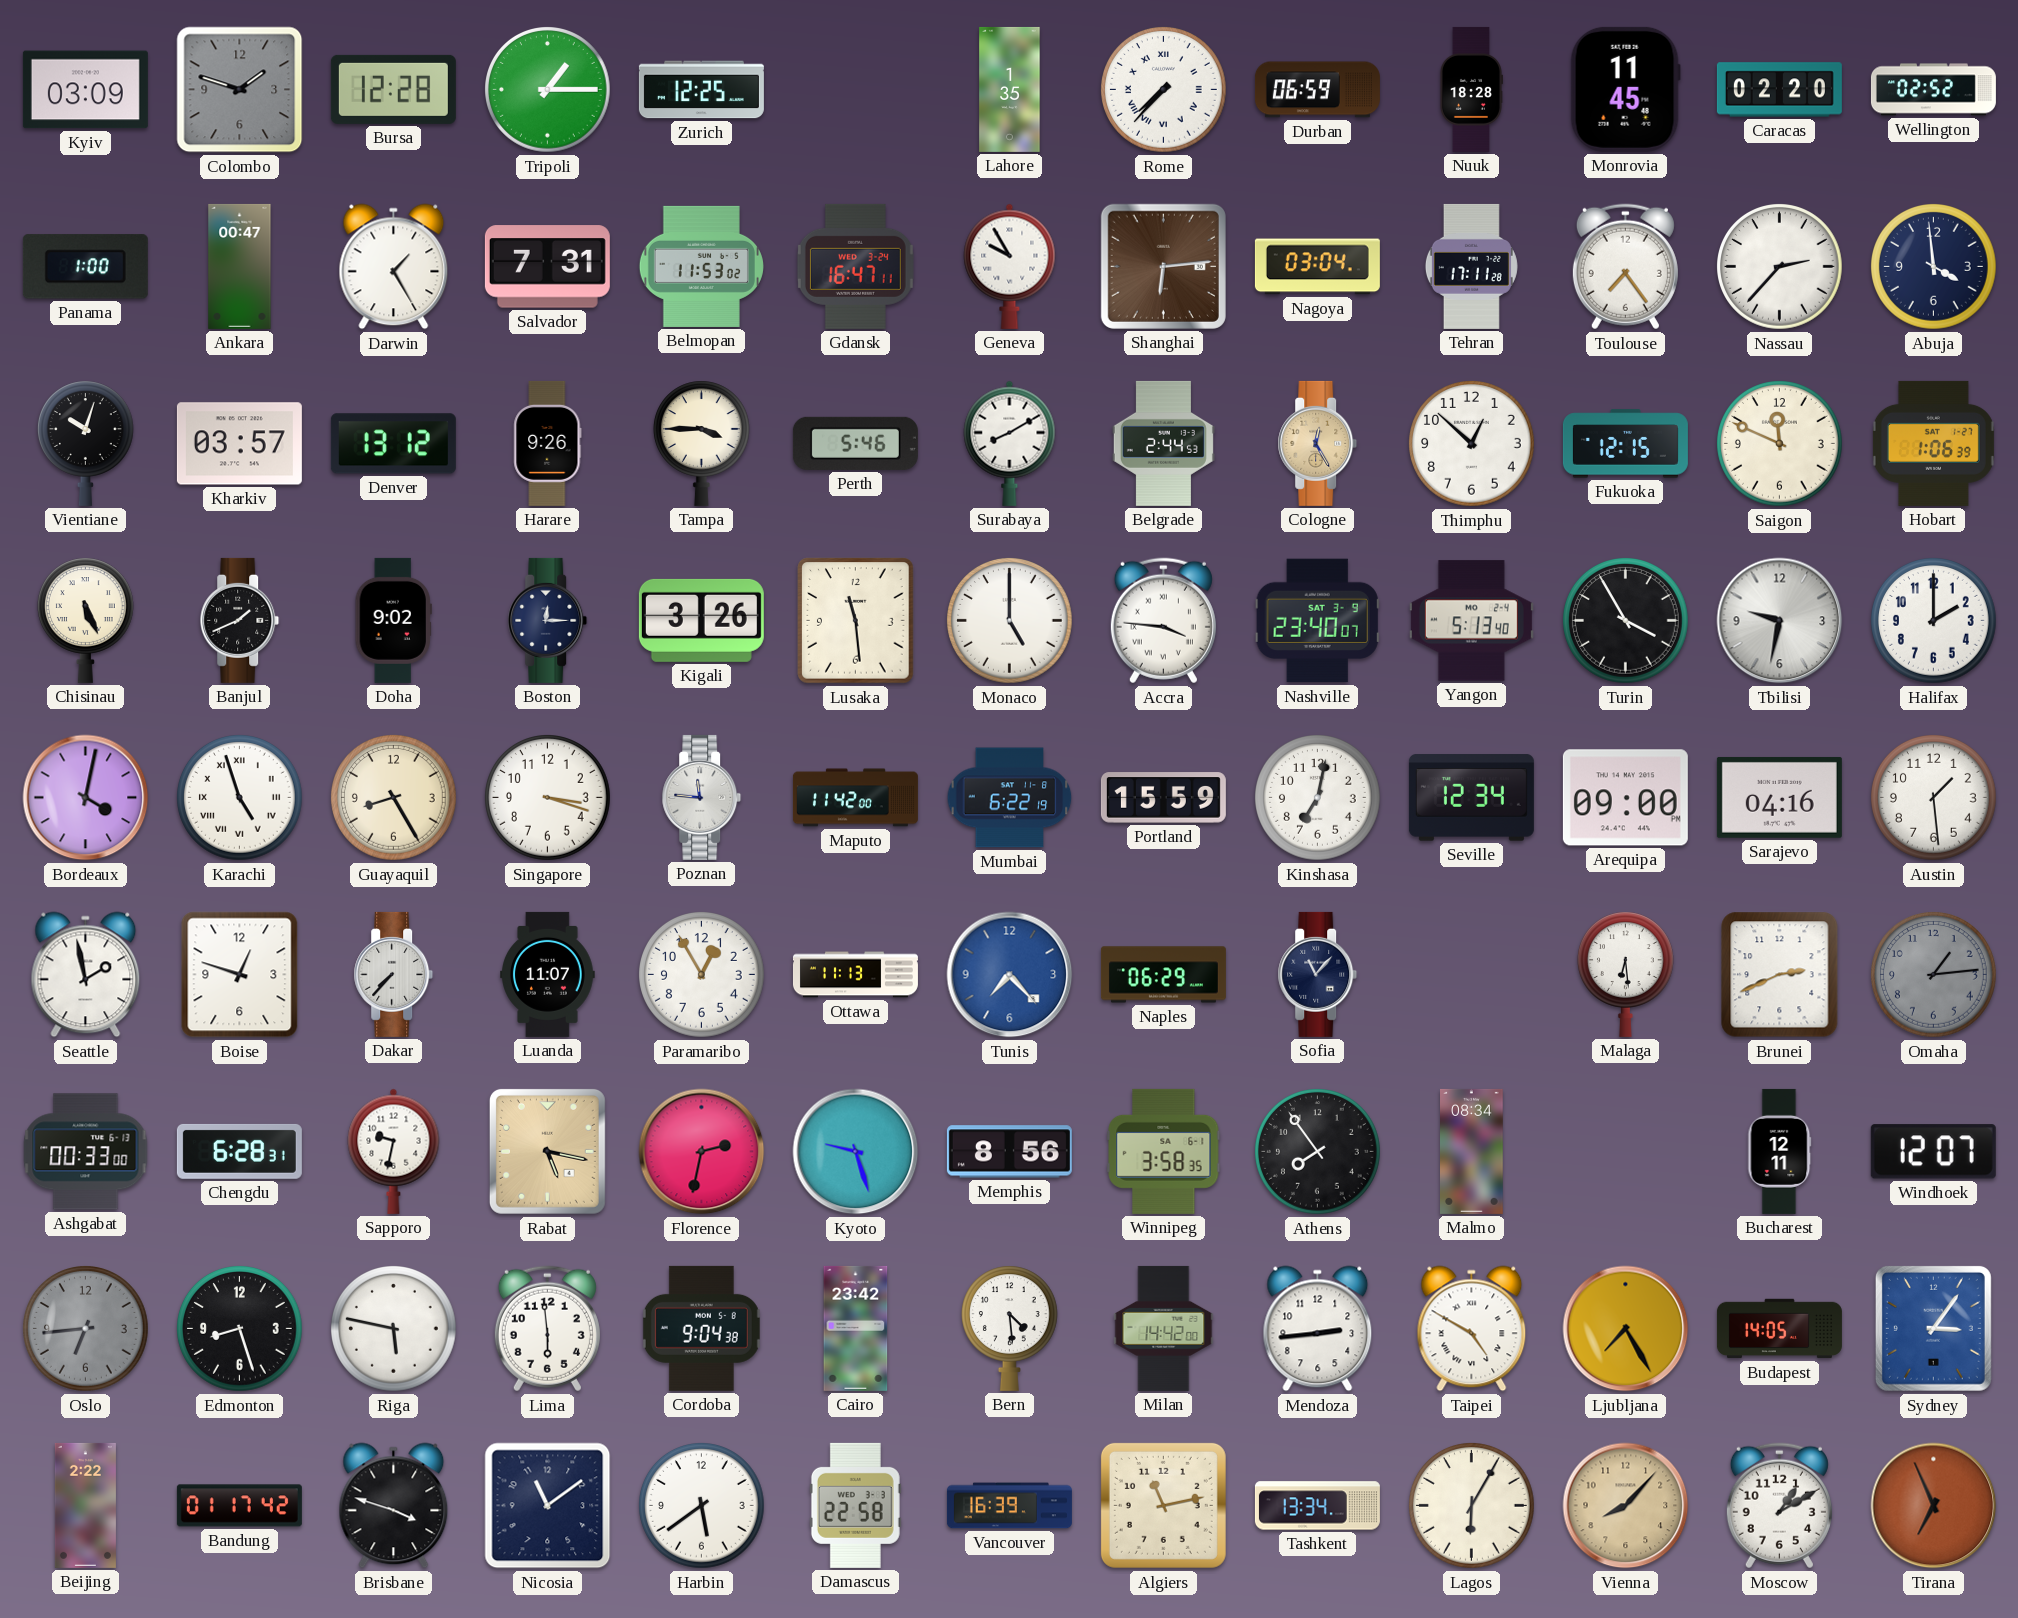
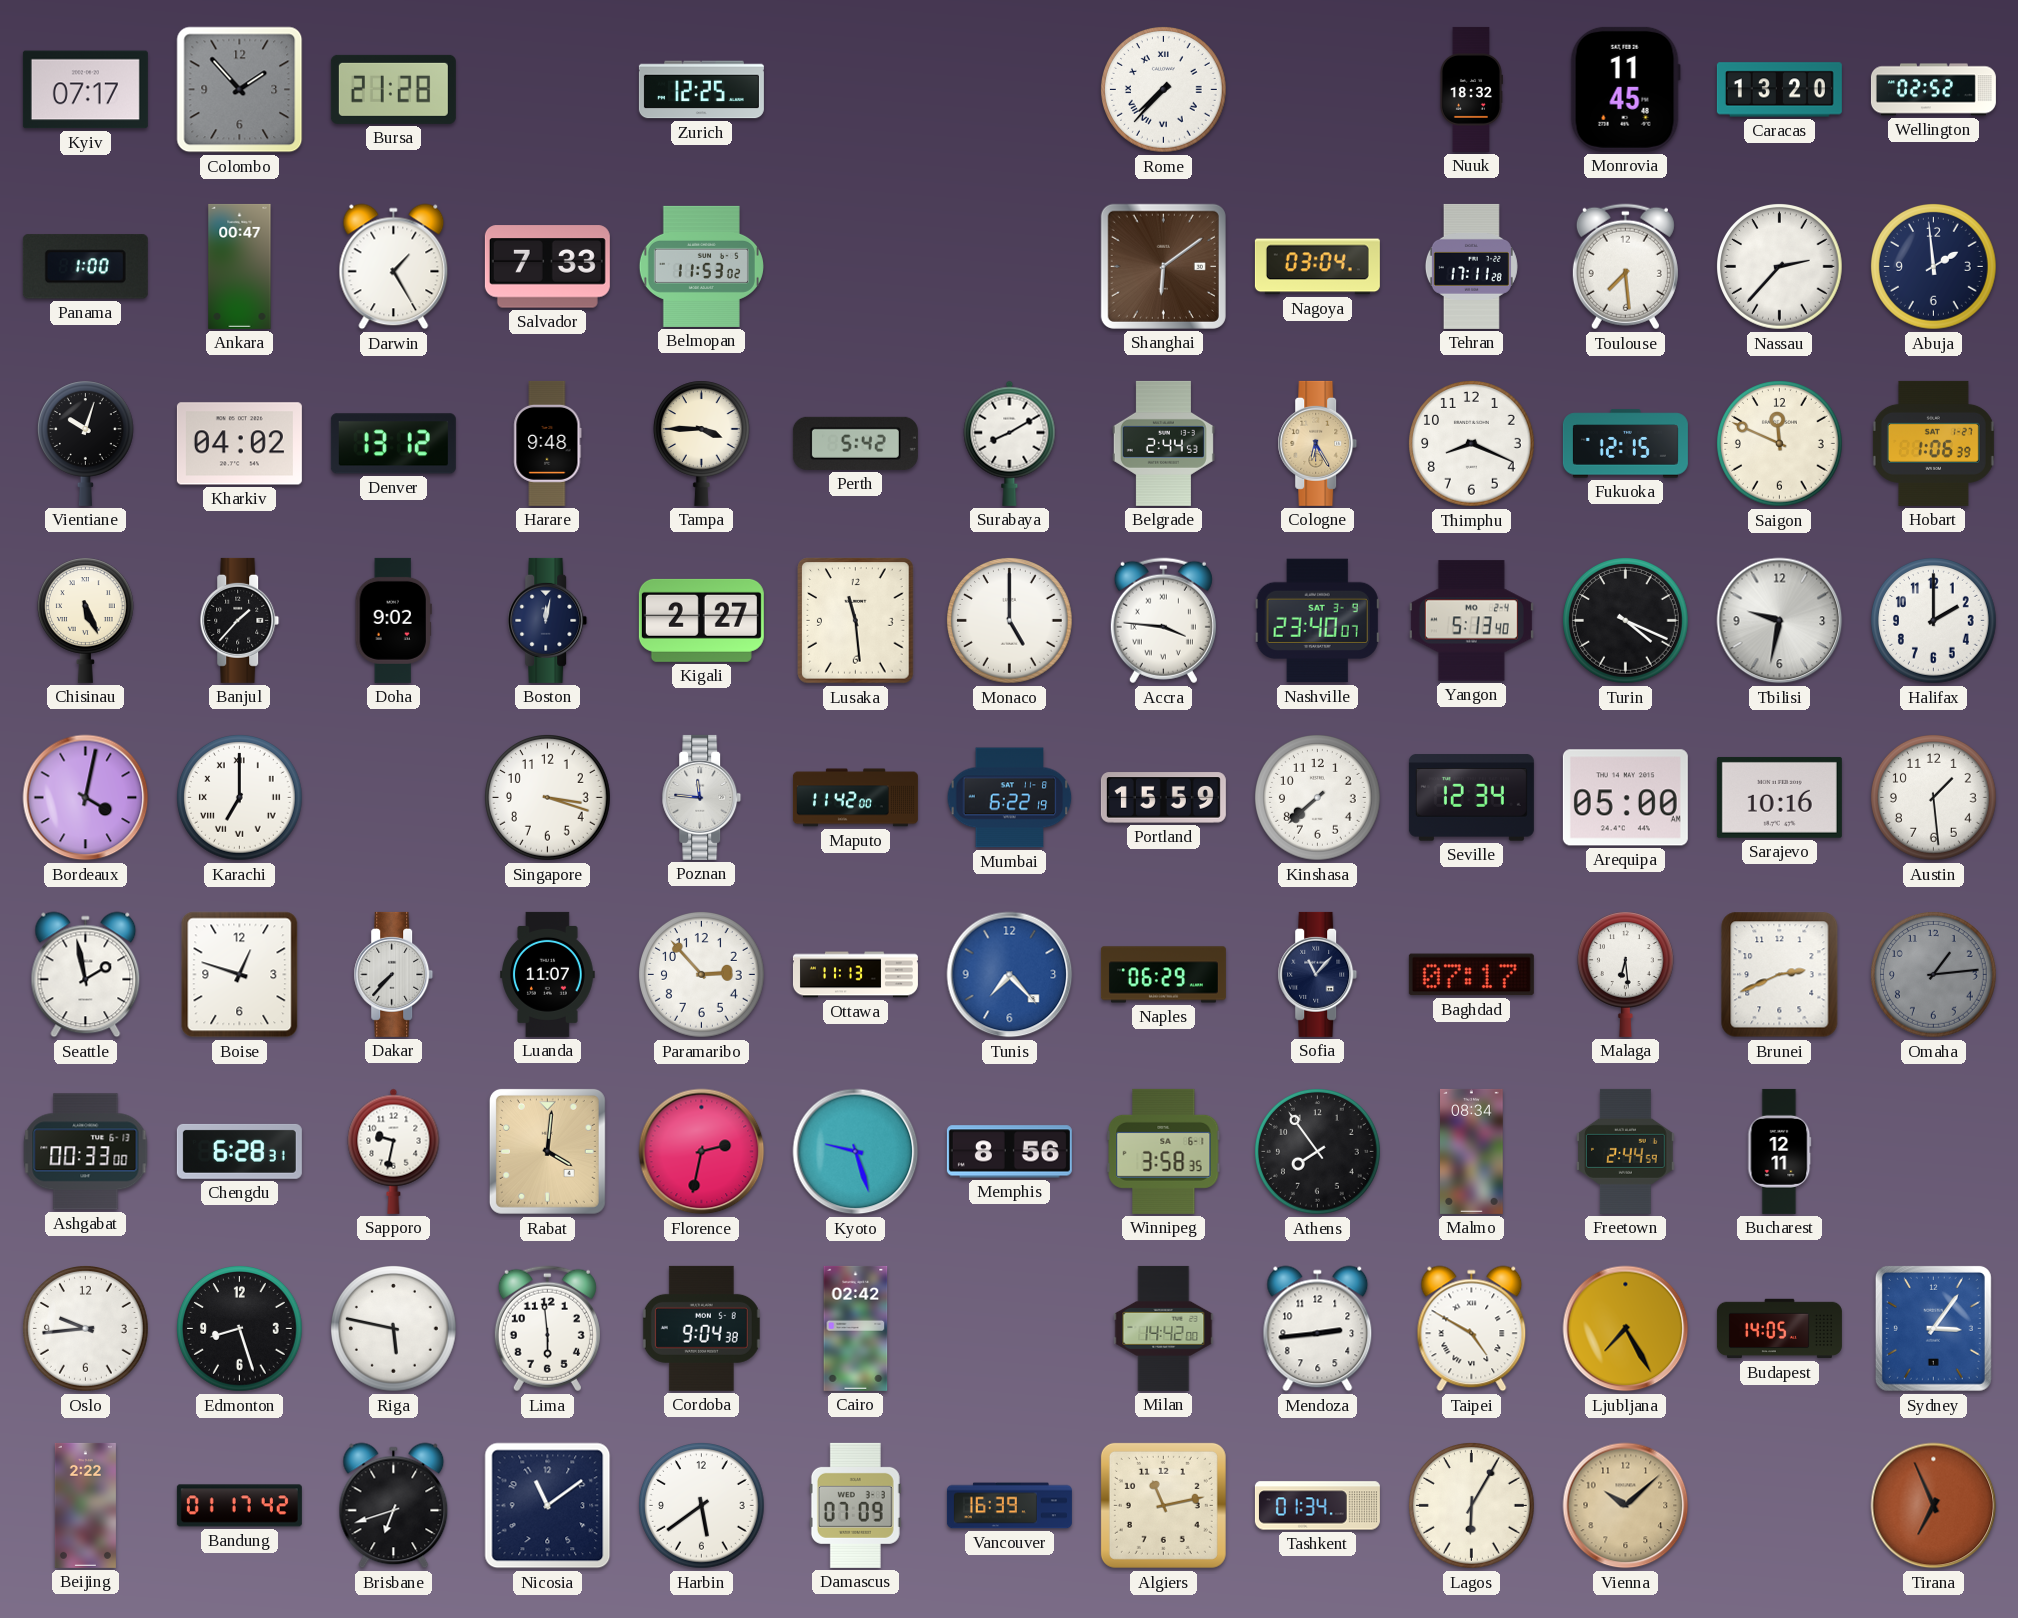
Kyiv: 03:09 -> 07:17 (85, 90)
Colombo: 1:48 -> 1:53 (240, 90)
Bursa: 12:28 -> 21:28 (393, 89)
Tripoli: 1:15 -> none (548, 90)
Lahore: 1:35 -> none (1010, 89)
Durban: 06:59 -> none (1317, 90)
Nuuk: 18:28 -> 18:32 (1471, 89)
Caracas: 02:20 -> 13:20 (1779, 90)
Salvador: 7:31 -> 7:33 (547, 267)
Gdansk: 16:47 -> none (855, 266)
Geneva: 9:55 -> none (1010, 266)
Shanghai: 6:14 -> 6:09 (1163, 266)
Toulouse: 7:24 -> 7:29 (1625, 267)
Abuja: 3:59 -> 1:59 (1934, 267)
Kharkiv: 03:57 -> 04:02 (239, 444)
Harare: 9:26 -> 9:48 (548, 443)
Perth: 5:46 -> 5:42 (855, 443)
Cologne: 12:25 -> 6:25 (1318, 443)
Thimphu: 12:52 -> 8:19 (1472, 444)
Banjul: 1:41 -> 1:37 (240, 620)
Boston: 12:15 -> 12:02 (548, 620)
Kigali: 3:26 -> 2:27 (701, 620)
Turin: 3:55 -> 4:19 (1626, 621)
Karachi: 4:57 -> 7:00 (240, 798)
Guayaquil: 8:25 -> none (394, 798)
Kinshasa: 7:02 -> 7:38 (1318, 798)
Arequipa: 09:00 -> 05:00 (1625, 798)
Sarajevo: 04:16 -> 10:16 (1779, 797)
Paramaribo: 12:55 -> 2:53 (702, 975)
Baghdad: none -> 07:17 (1471, 975)
Rabat: 5:17 -> 4:01 (547, 1151)
Freetown: none -> 2:44 (1626, 1151)
Windhoek: 12:07 -> none (1933, 1152)
Oslo: 6:44 -> 9:44 (86, 1329)
Oslo dial: grey -> white (86, 1329)
Cairo: 23:42 -> 02:42 (856, 1328)
Bern: 4:29 -> none (1009, 1328)
Brisbane: 3:48 -> 6:42 (394, 1506)
Damascus: 22:58 -> 07:09 (855, 1505)
Tashkent: 13:34 -> 01:34 (1317, 1506)
Vienna: 8:07 -> 10:08 (1626, 1506)
Moscow: 1:10 -> none (1779, 1506)
